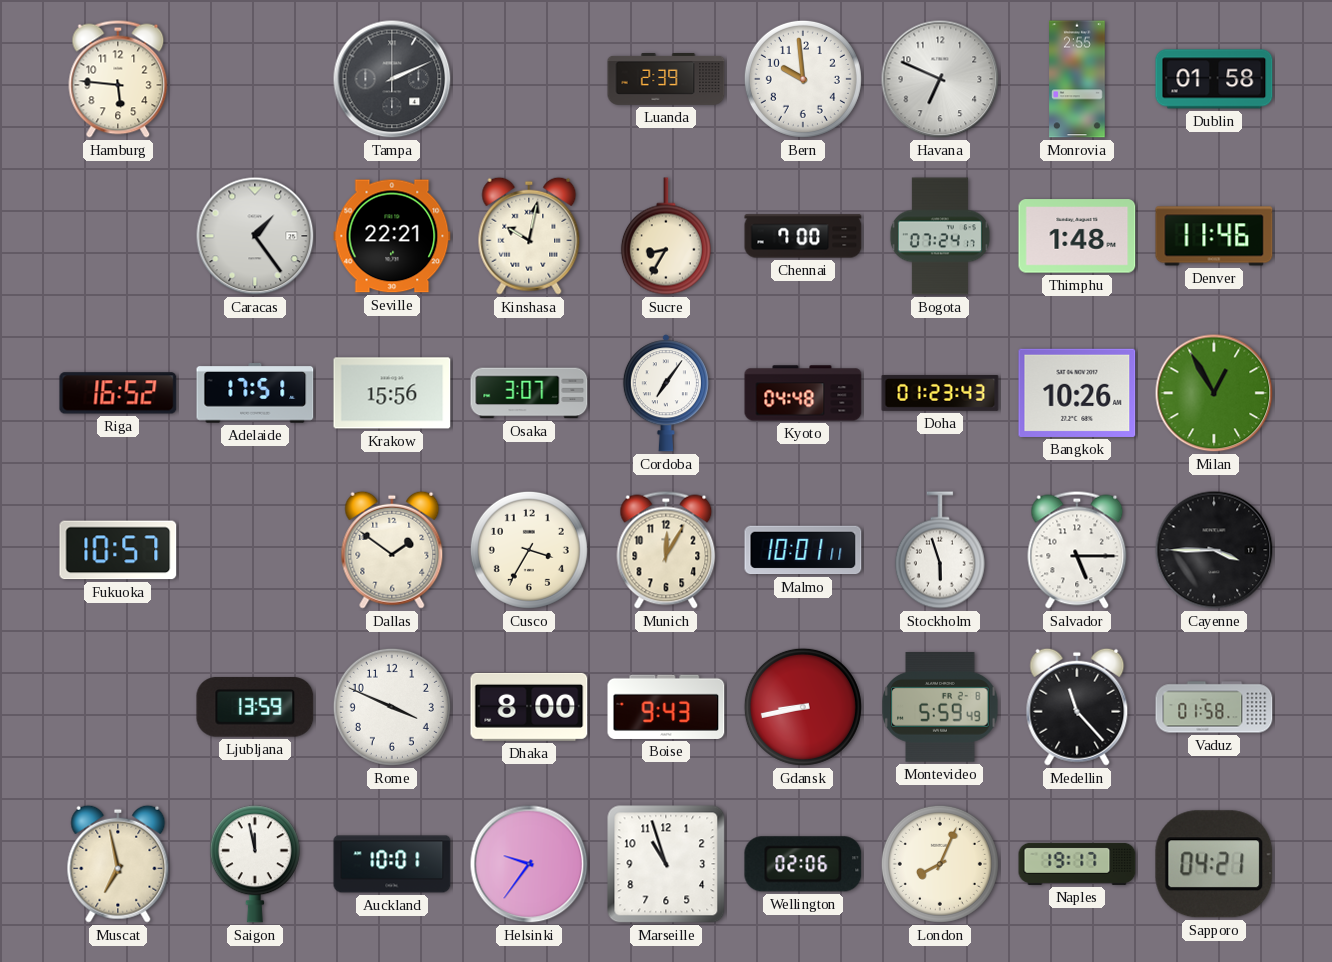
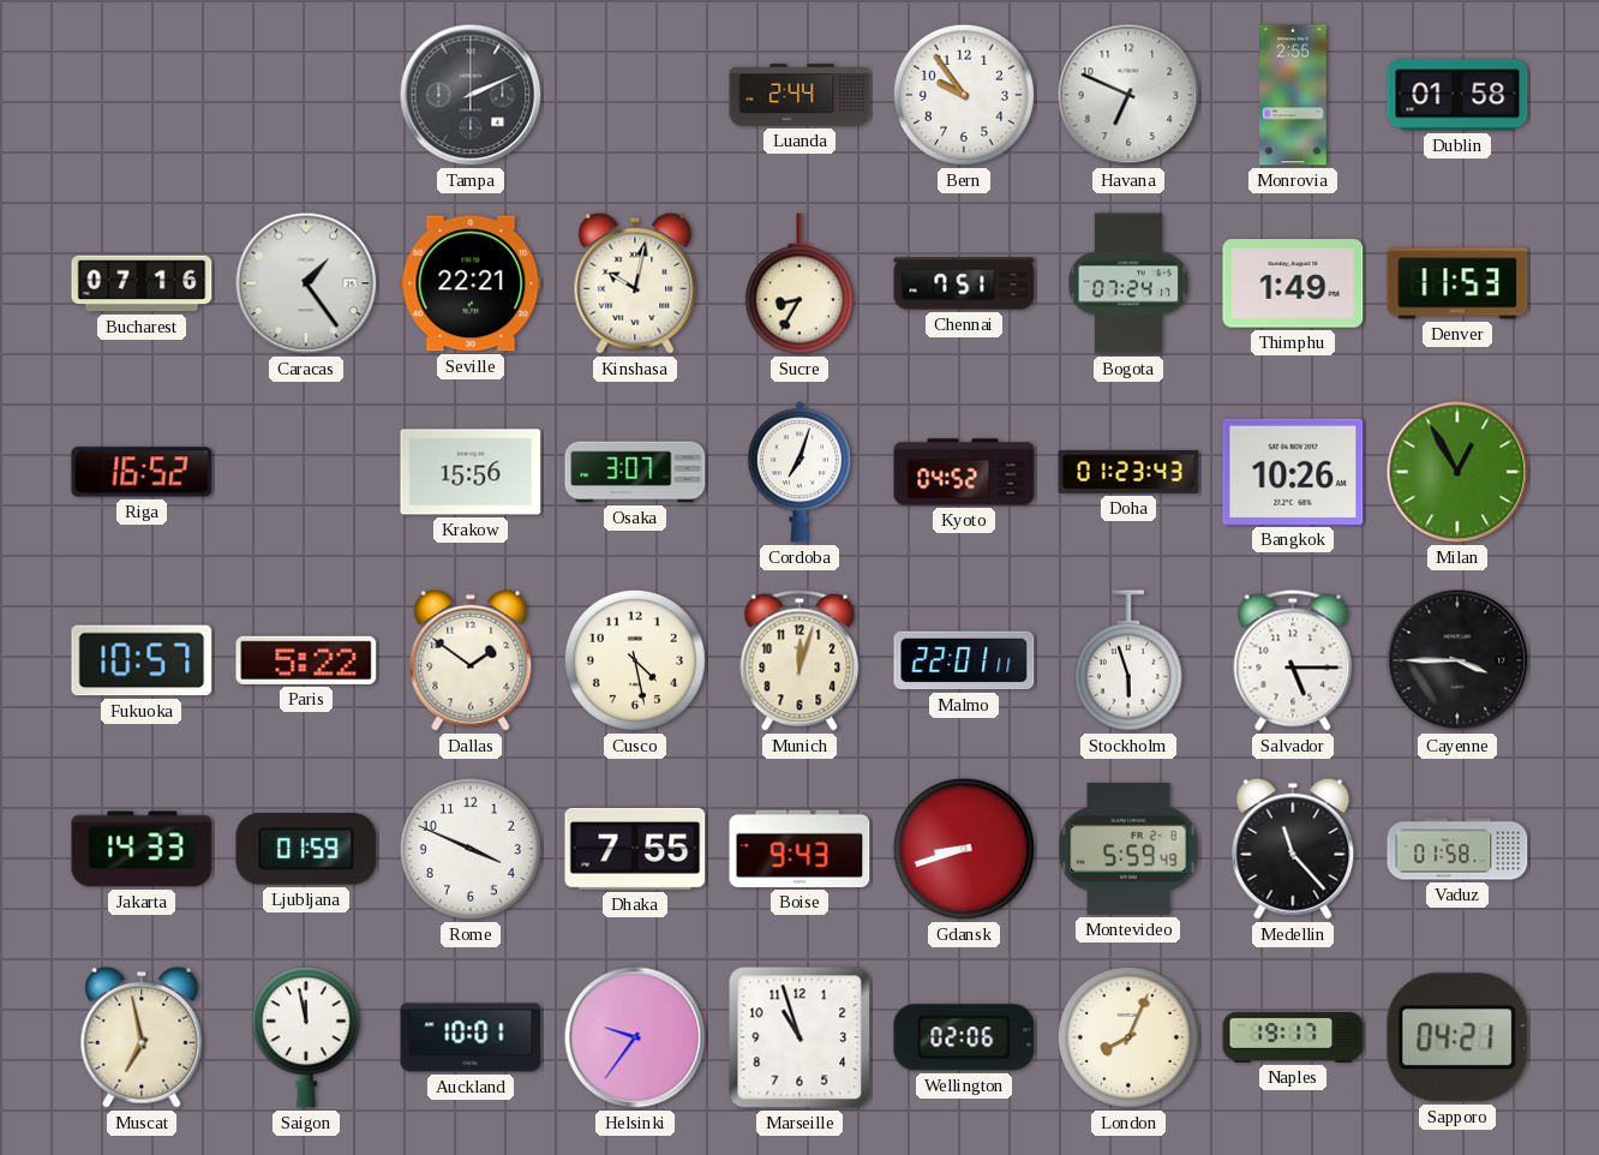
Hamburg: 5:46 -> none (118, 79)
Luanda: 2:39 -> 2:44 (799, 96)
Bern: 9:59 -> 9:54 (964, 95)
Bucharest: none -> 07:16 (142, 283)
Chennai: 7:00 -> 7:51 (964, 283)
Thimphu: 1:48 -> 1:49 (1293, 283)
Denver: 11:46 -> 11:53 (1457, 283)
Adelaide: 17:51 -> none (255, 394)
Cordoba: 7:06 -> 7:03 (799, 472)
Kyoto: 04:48 -> 04:52 (964, 472)
Paris: none -> 5:22 (306, 660)
Cusco: 3:35 -> 4:28 (635, 660)
Munich: 12:05 -> 12:03 (799, 660)
Malmo: 10:01 -> 22:01 (964, 660)
Jakarta: none -> 14:33 (142, 849)
Ljubljana: 13:59 -> 01:59 (306, 849)
Dhaka: 8:00 -> 7:55 (635, 849)
Gdansk: 8:43 -> 8:42 (964, 849)
